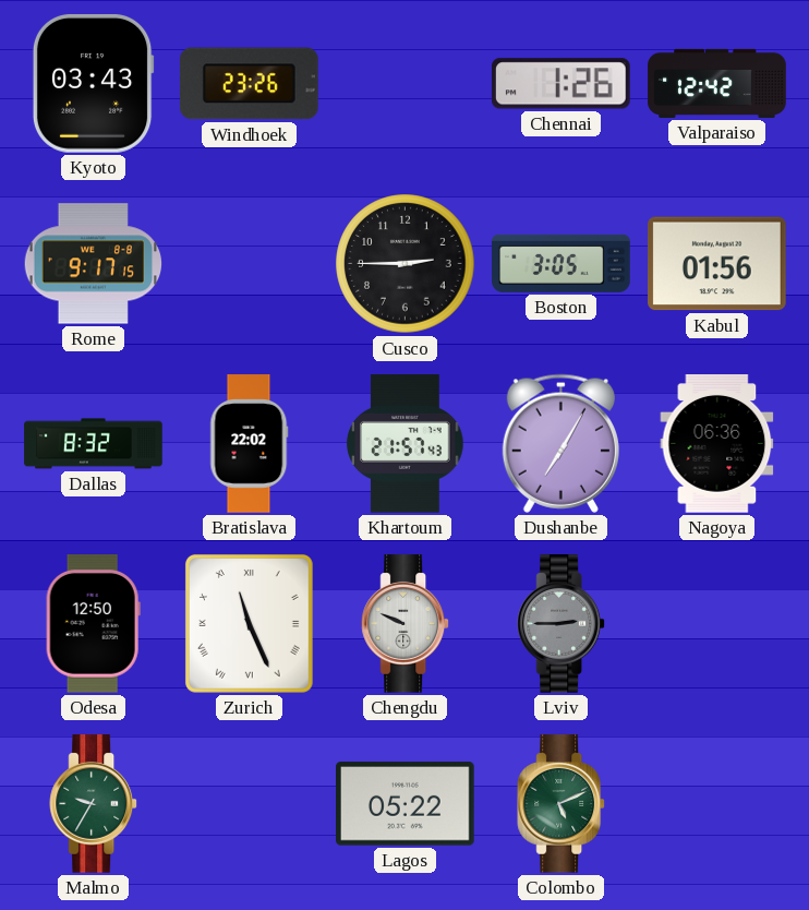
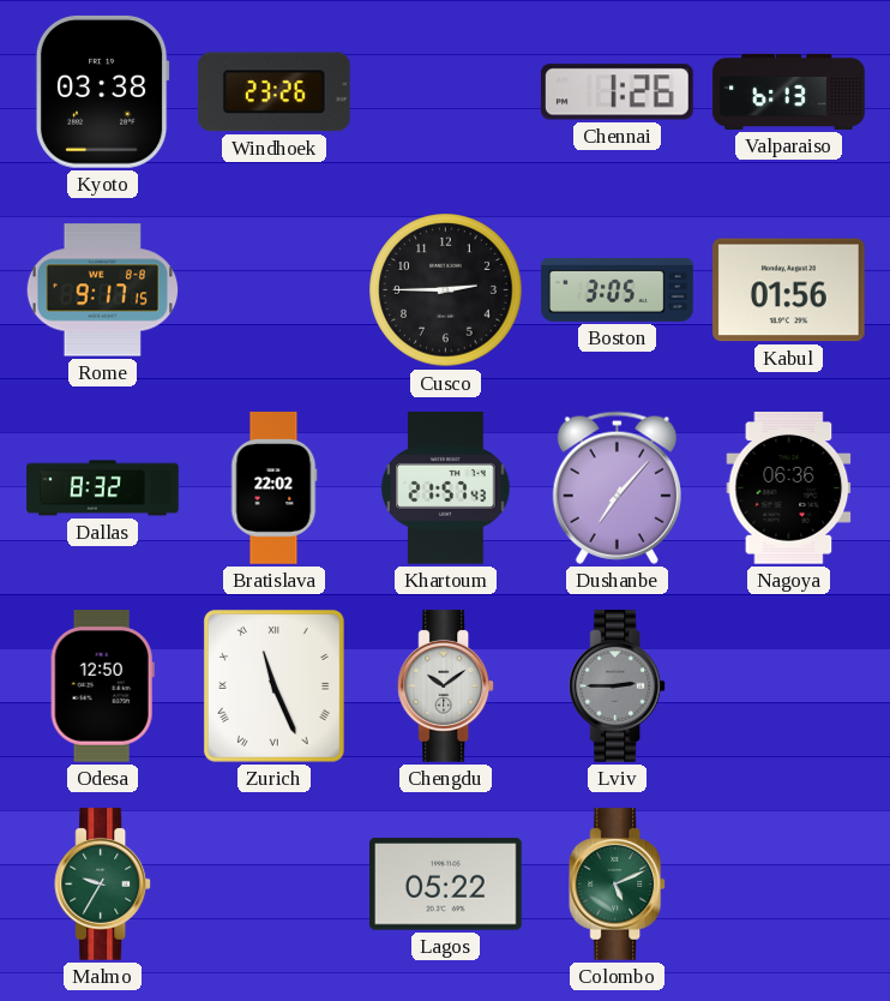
Kyoto: 03:43 -> 03:38 (102, 92)
Valparaiso: 12:42 -> 6:13 (789, 91)
Dushanbe: 7:05 -> 7:07 (617, 487)
Chengdu: 9:49 -> 10:09 (446, 687)
